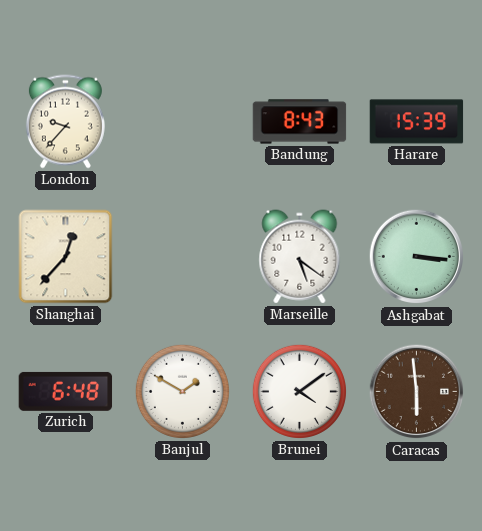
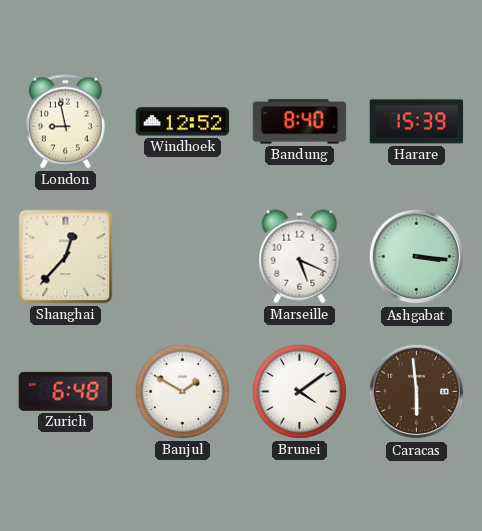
London: 9:37 -> 8:58 (65, 122)
Windhoek: none -> 12:52 (183, 122)
Bandung: 8:43 -> 8:40 (300, 122)
Marseille: 5:21 -> 5:19 (300, 257)
